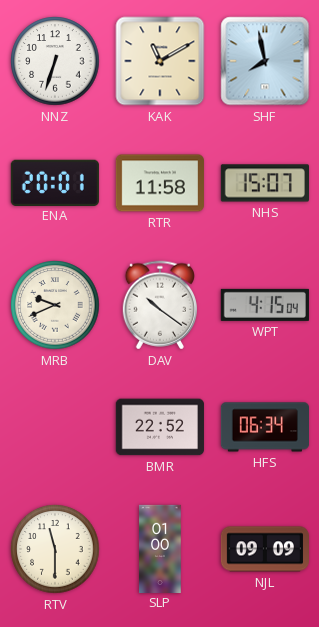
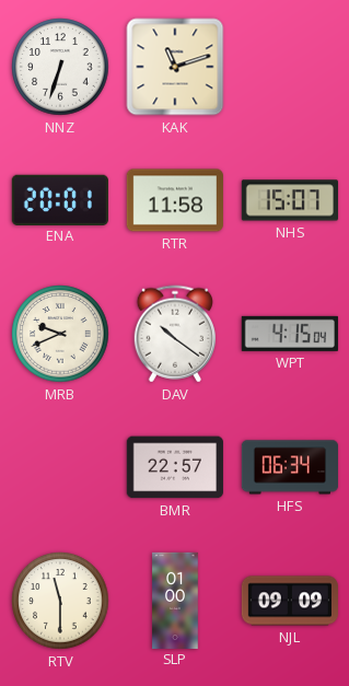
KAK: 11:10 -> 11:12 (175, 67)
SHF: 7:58 -> none (265, 61)
BMR: 22:52 -> 22:57 (175, 467)
